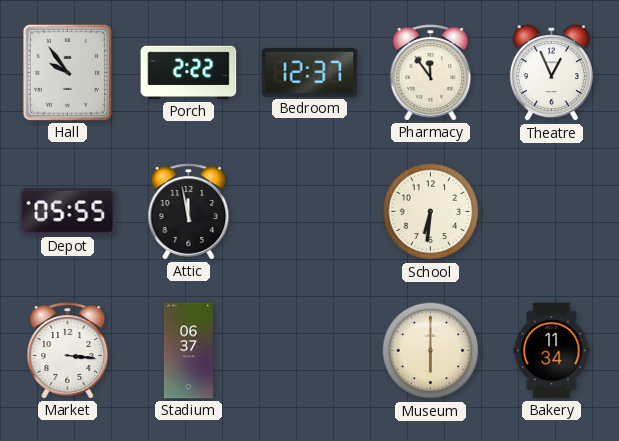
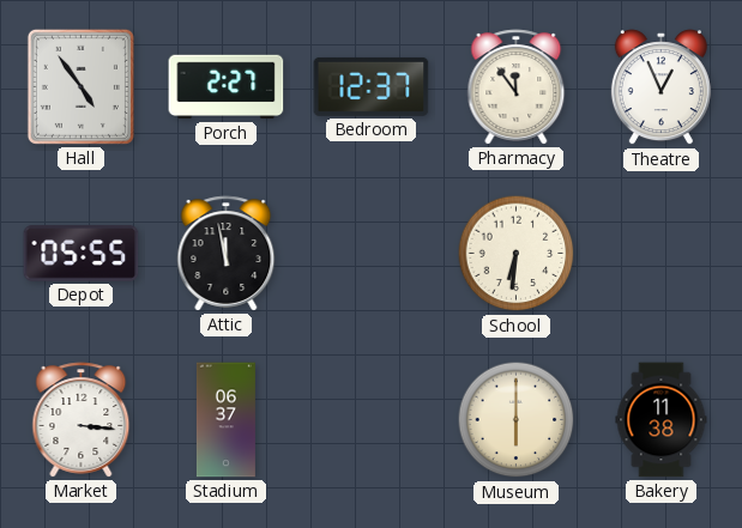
Hall: 9:54 -> 4:54 (80, 86)
Porch: 2:22 -> 2:27 (227, 87)
Bakery: 11:34 -> 11:38 (662, 420)
